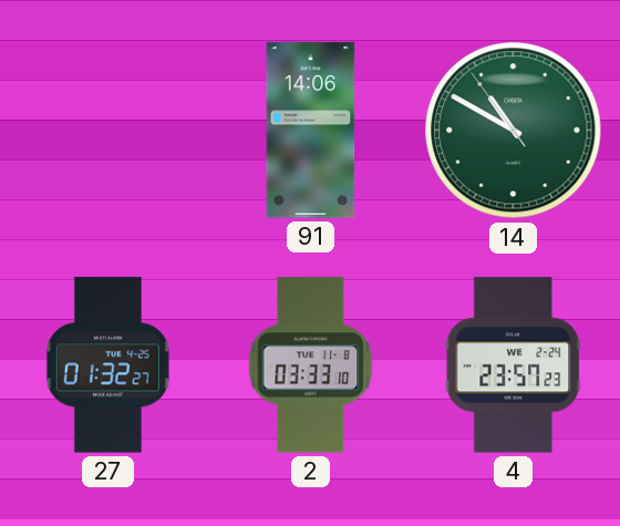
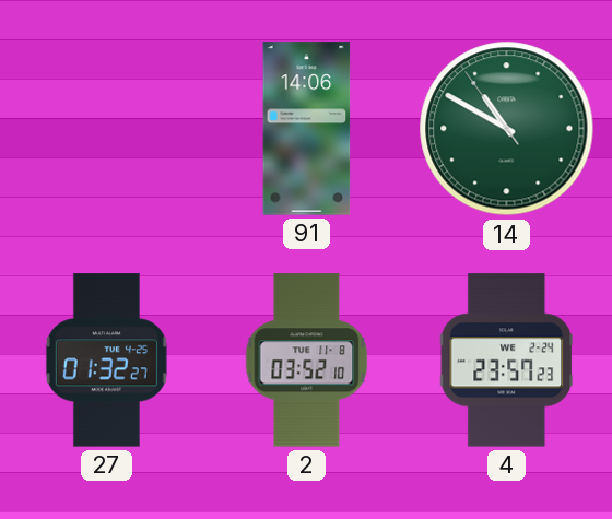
2: 03:33 -> 03:52 (307, 361)
